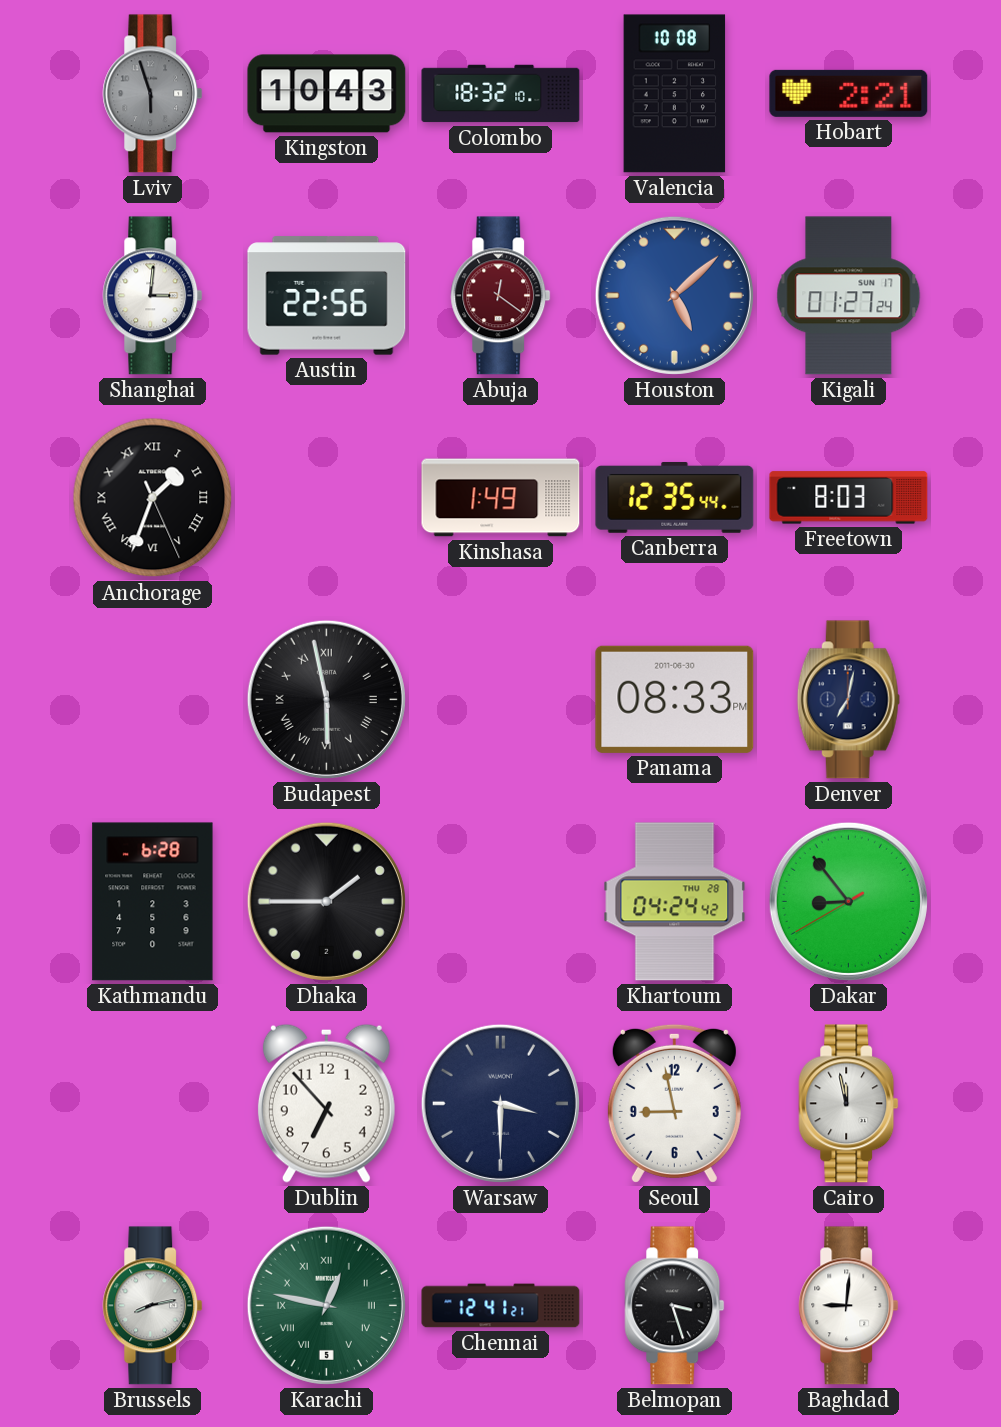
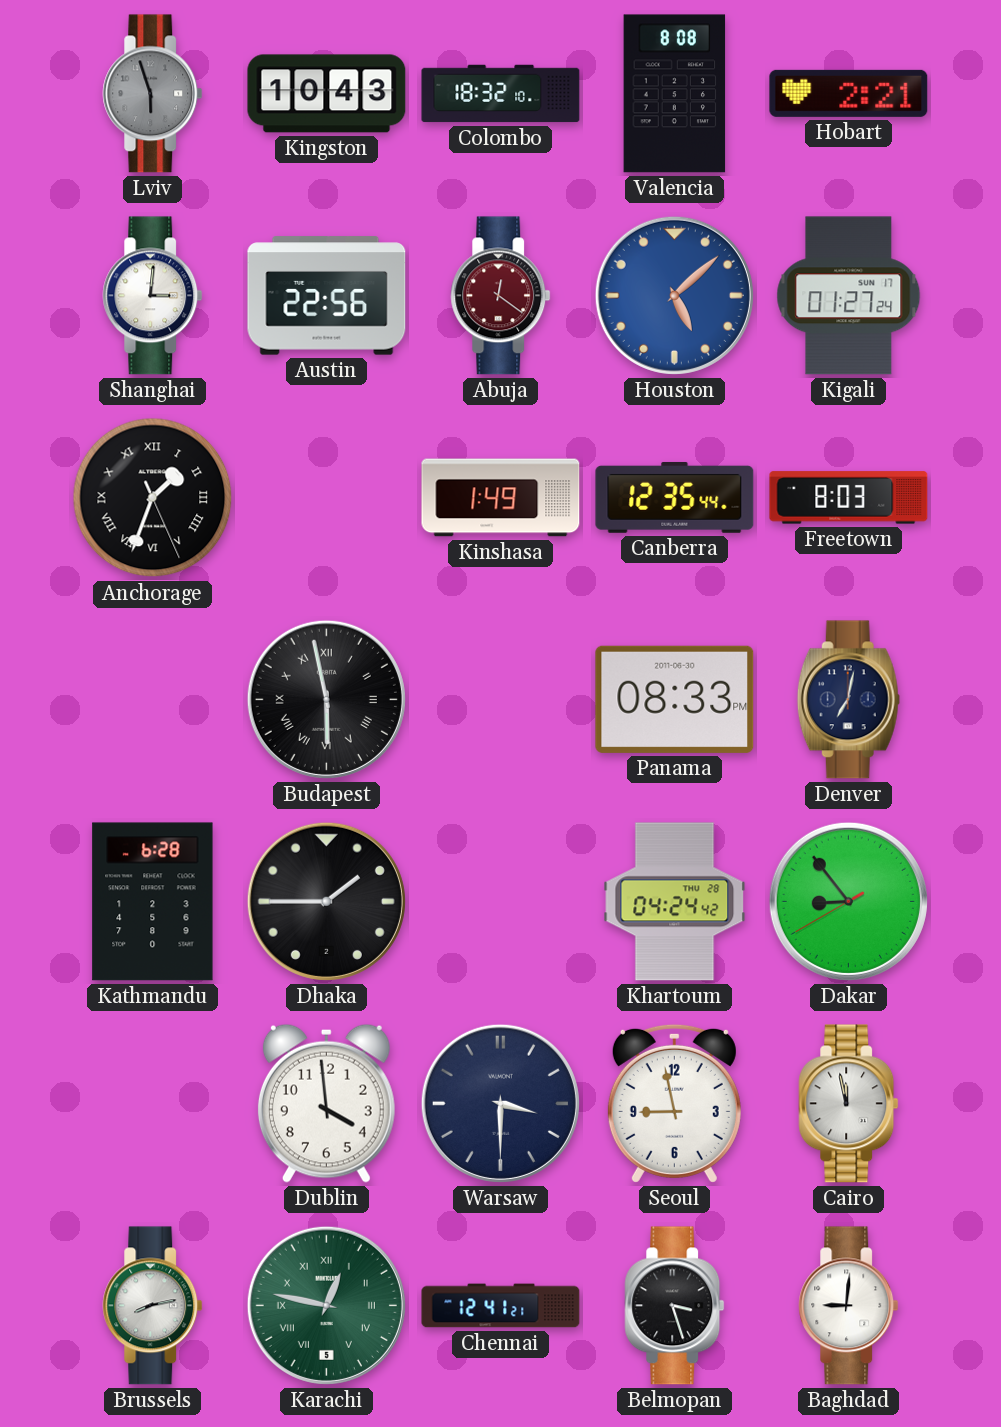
Valencia: 10:08 -> 8:08 (675, 94)
Dublin: 6:53 -> 3:59 (326, 1103)
